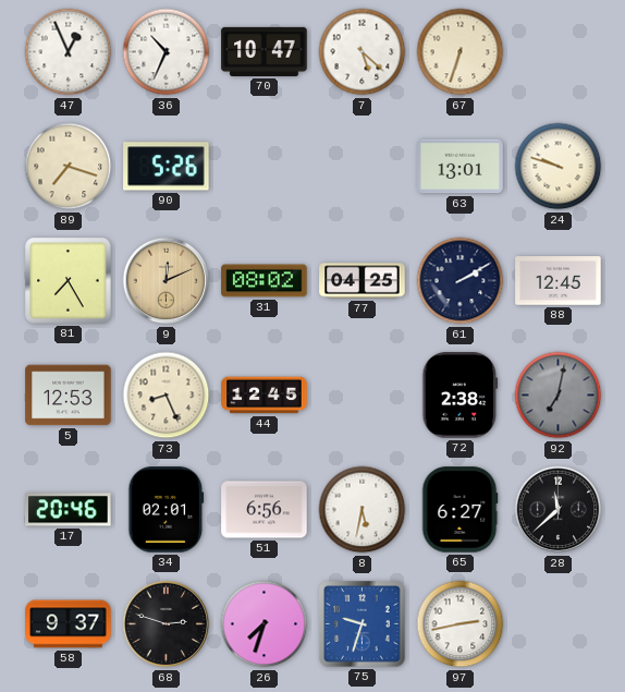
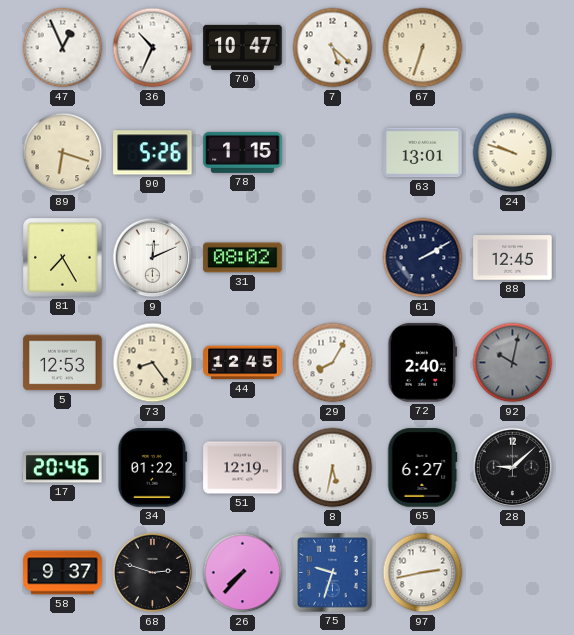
89: 7:18 -> 6:18 (63, 153)
78: none -> 1:15 (243, 152)
9 dial: champagne -> white (153, 258)
77: 04:25 -> none (363, 281)
73: 8:26 -> 8:24 (153, 363)
29: none -> 8:05 (333, 363)
72: 2:38 -> 2:40 (423, 363)
92: 7:02 -> 10:02 (513, 363)
34: 02:01 -> 01:22 (153, 468)
51: 6:56 -> 12:19 (243, 468)
28: 11:38 -> 9:08 (513, 468)
26: 7:33 -> 7:37 (243, 573)
